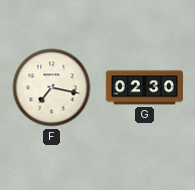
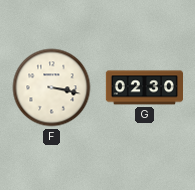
F: 7:17 -> 3:17 (52, 88)
